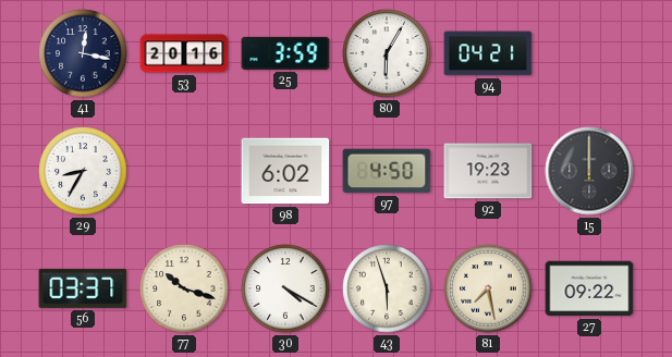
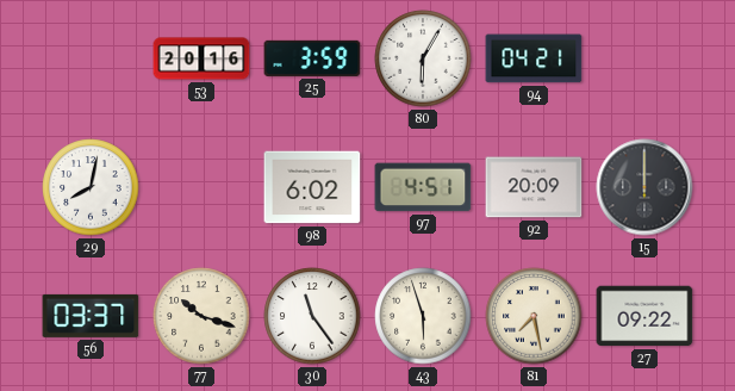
41: 12:17 -> none (83, 53)
29: 8:35 -> 8:02 (91, 187)
97: 4:50 -> 4:51 (423, 187)
92: 19:23 -> 20:09 (534, 187)
30: 4:20 -> 11:24 (312, 316)
